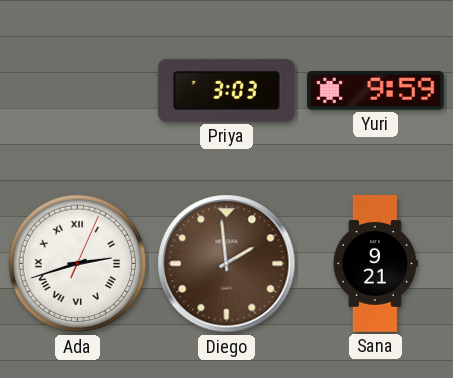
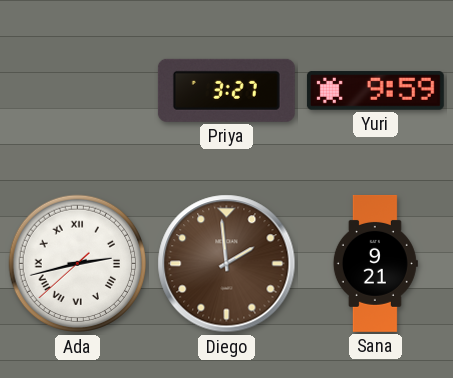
Priya: 3:03 -> 3:27 (226, 90)
Ada: 2:42:04 -> 2:42:38 (78, 264)
